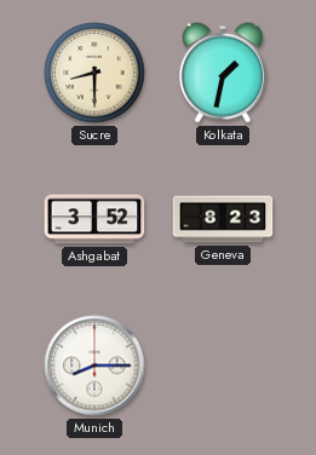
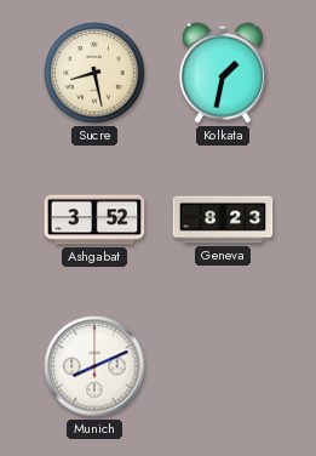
Sucre: 8:30 -> 8:28 (94, 73)
Munich: 8:15 -> 8:11 (94, 366)
